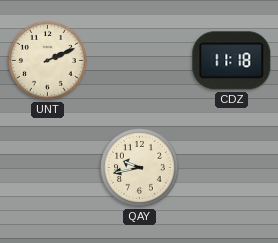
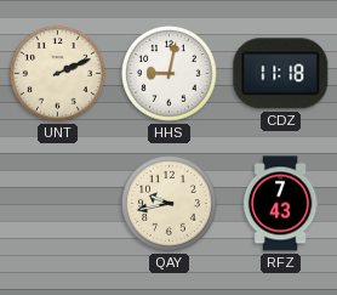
HHS: none -> 9:02 (170, 74)
RFZ: none -> 7:43 (280, 204)
